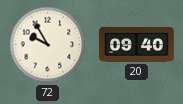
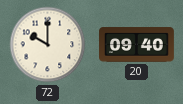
72: 9:55 -> 10:00 (48, 45)
